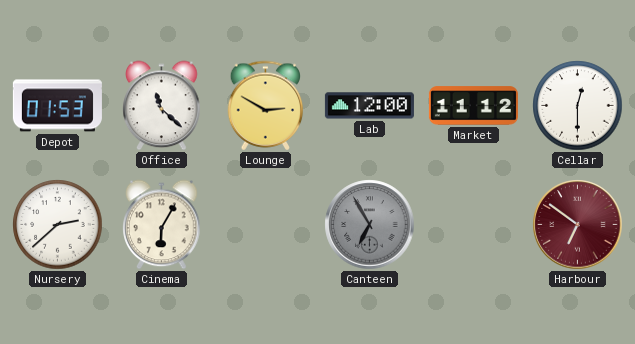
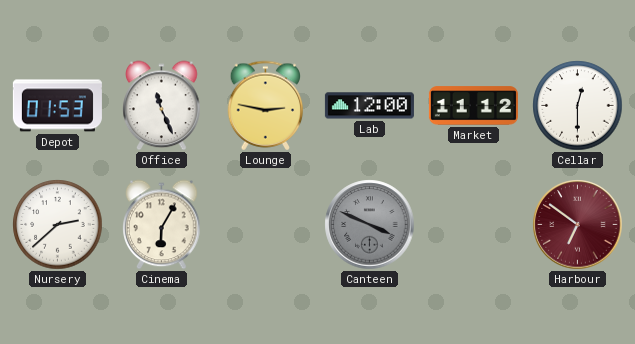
Office: 11:22 -> 11:26 (162, 106)
Lounge: 2:50 -> 2:47 (266, 106)
Canteen: 6:55 -> 3:49 (370, 225)
